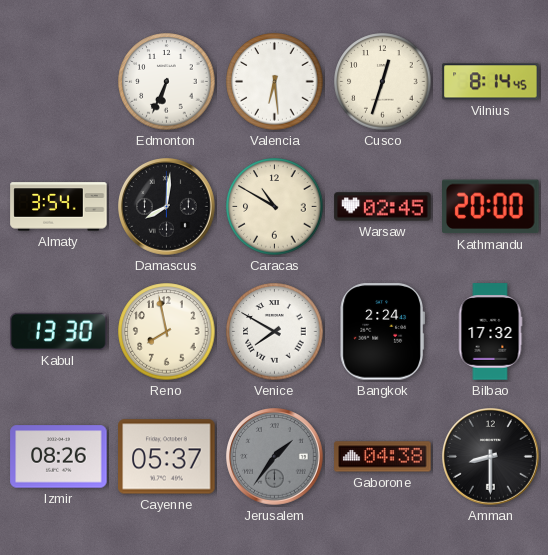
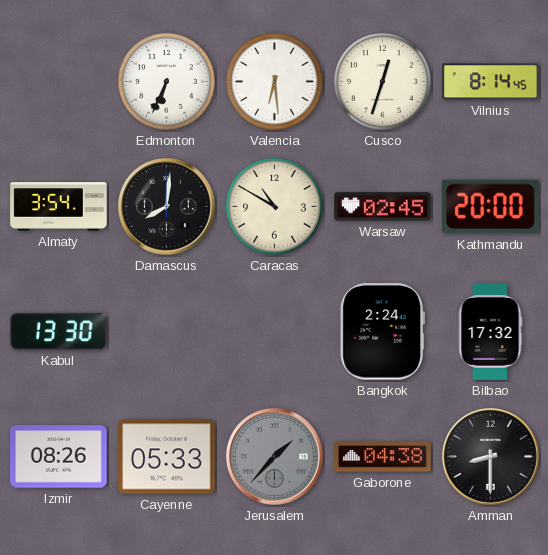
Reno: 7:58 -> none (167, 332)
Venice: 7:50 -> none (275, 332)
Cayenne: 05:37 -> 05:33 (167, 457)
Jerusalem: 1:36 -> 1:37 (275, 457)
